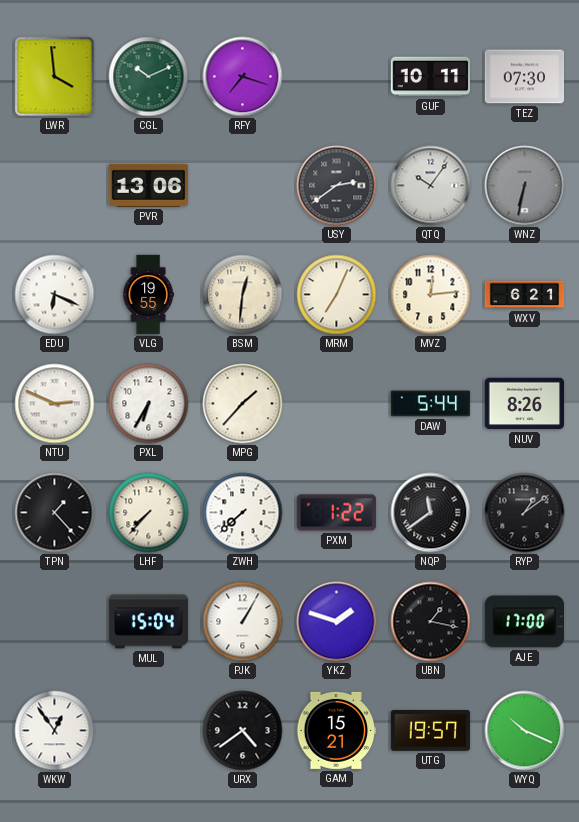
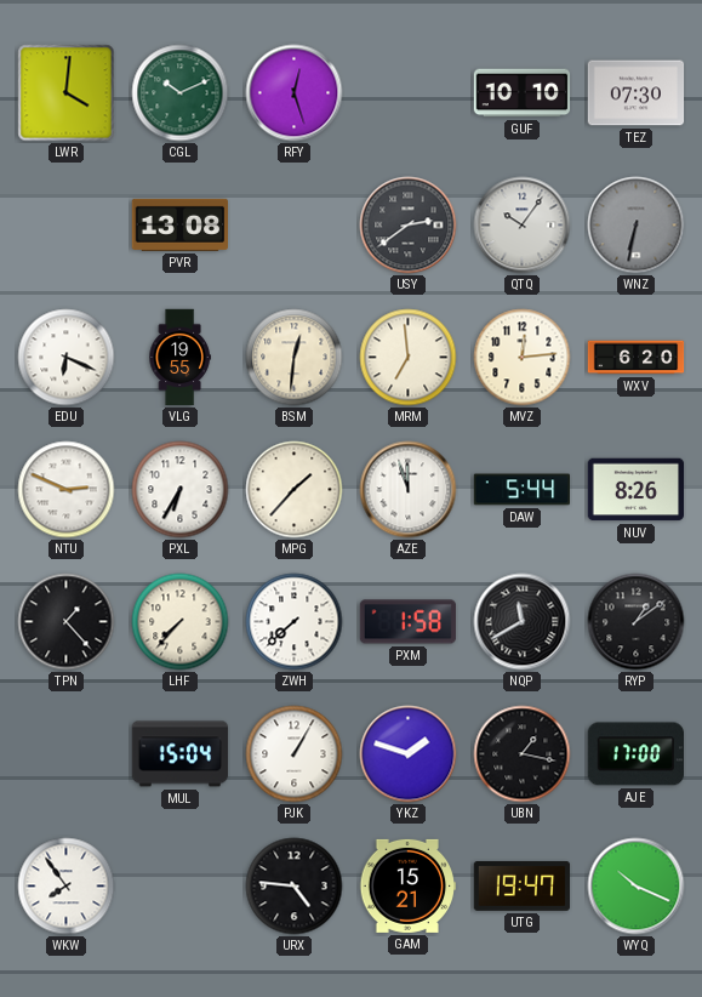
LWR: 3:59 -> 4:01 (67, 93)
RFY: 7:18 -> 12:27 (295, 93)
GUF: 10:11 -> 10:10 (523, 93)
PVR: 13:06 -> 13:08 (181, 224)
MRM: 7:04 -> 6:59 (409, 358)
WXV: 6:21 -> 6:20 (637, 358)
AZE: none -> 11:57 (409, 490)
PXM: 1:22 -> 1:58 (409, 622)
NQP: 11:39 -> 11:40 (523, 622)
WKW: 12:54 -> 7:54 (67, 887)
URX: 4:39 -> 4:46 (295, 887)
UTG: 19:57 -> 19:47 (523, 885)
